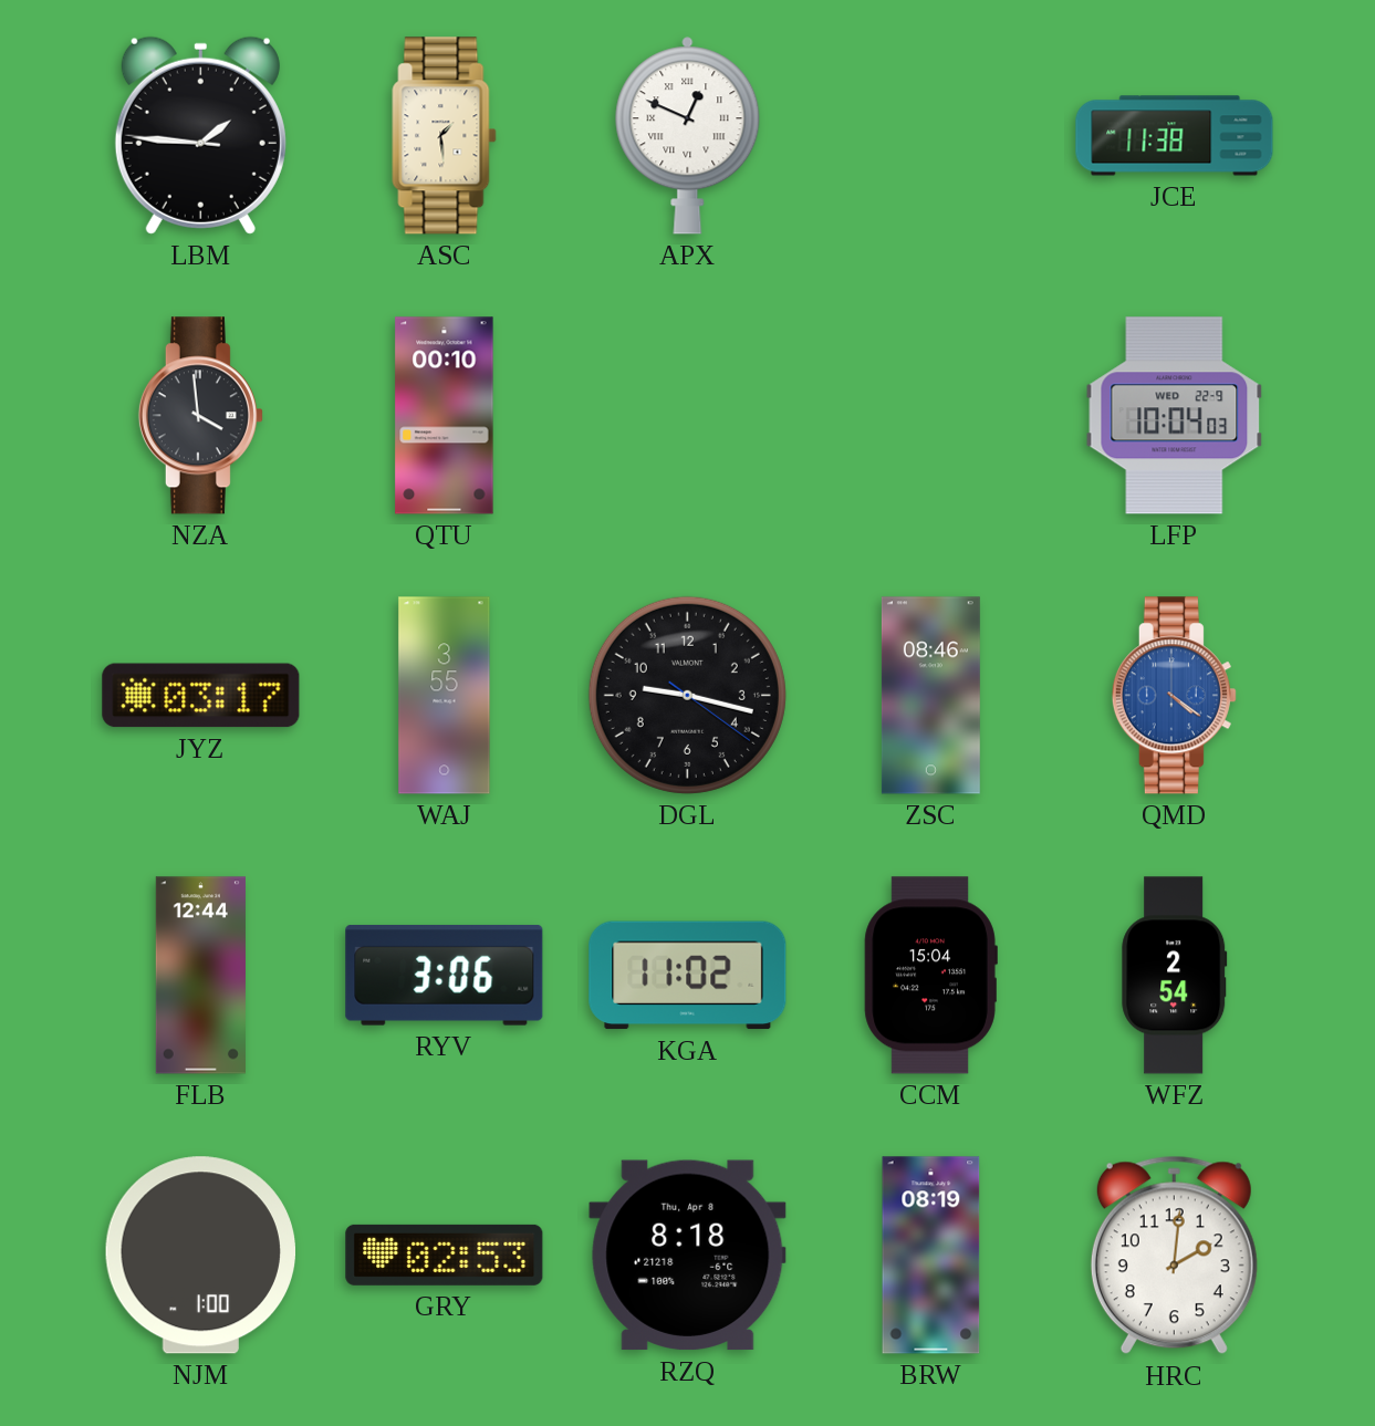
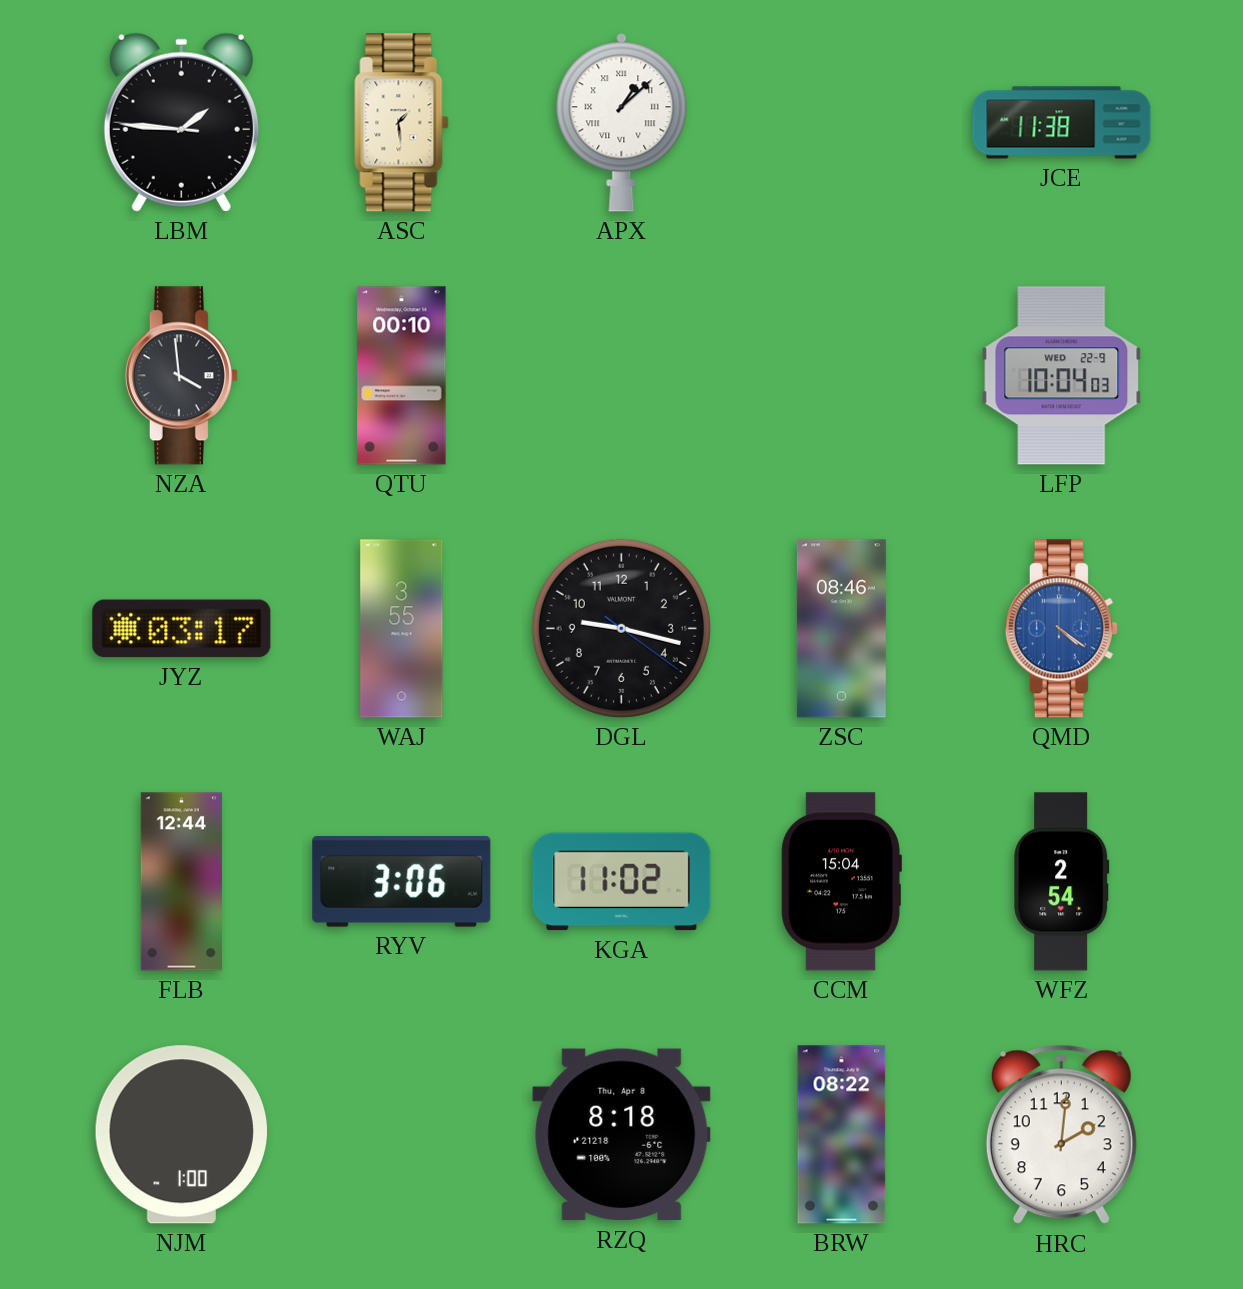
APX: 12:49 -> 1:08 (622, 123)
GRY: 02:53 -> none (445, 1255)
BRW: 08:19 -> 08:22 (842, 1135)
